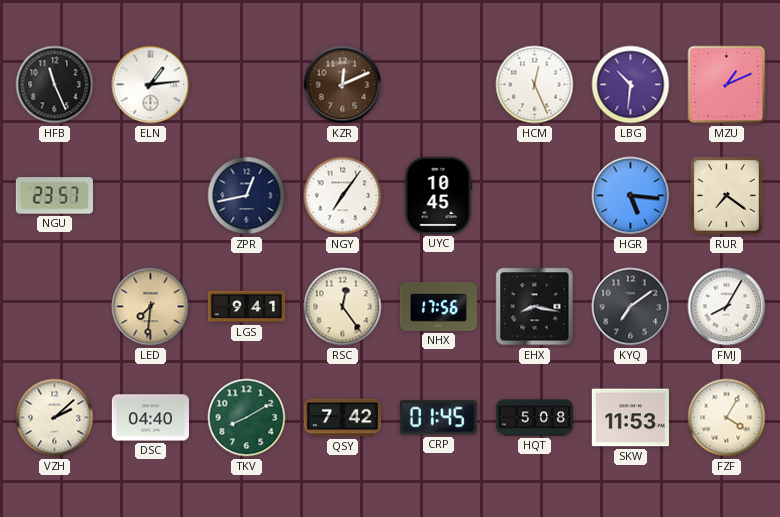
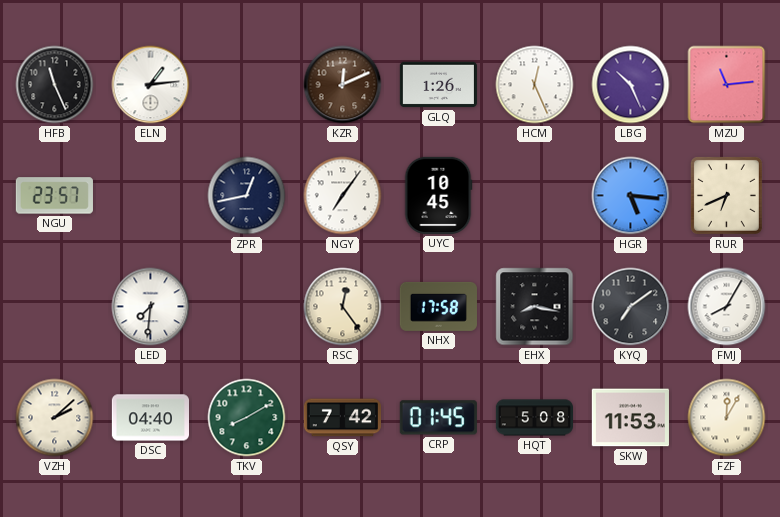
GLQ: none -> 1:26 (438, 85)
LBG: 10:31 -> 10:26 (631, 85)
MZU: 1:11 -> 11:14 (727, 85)
RUR: 7:21 -> 6:41 (726, 195)
LED dial: champagne -> white (151, 307)
LGS: 9:41 -> none (246, 307)
NHX: 17:56 -> 17:58 (438, 306)
FZF: 4:05 -> 12:05 (727, 418)
